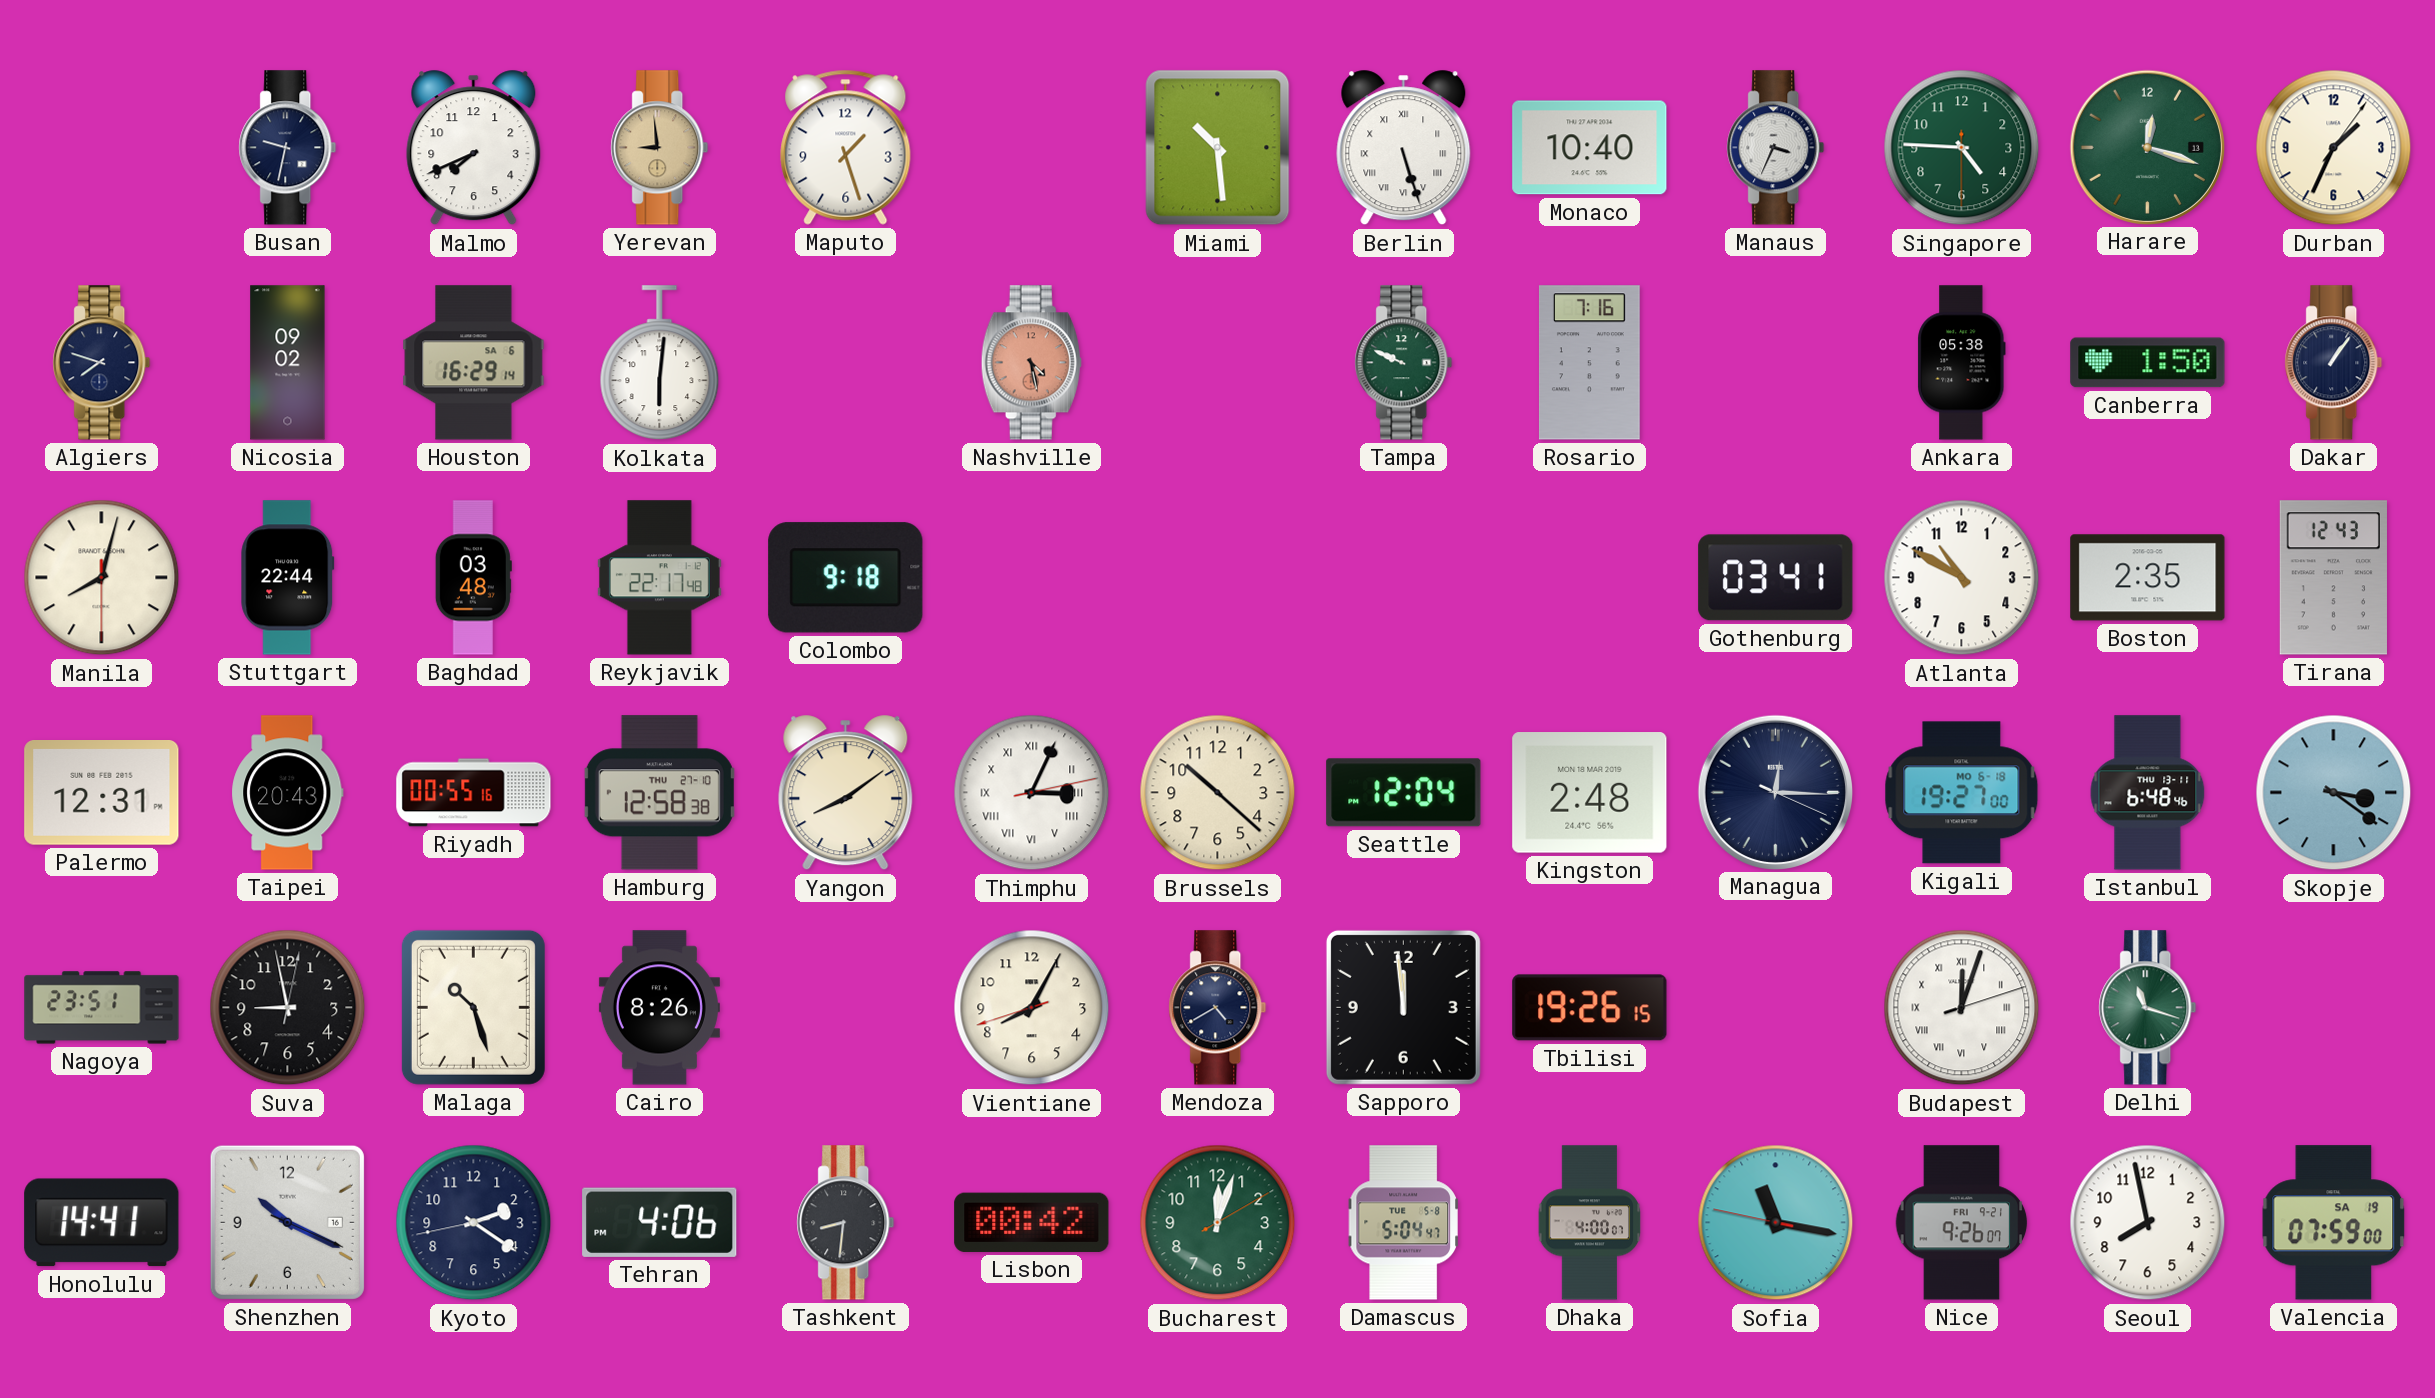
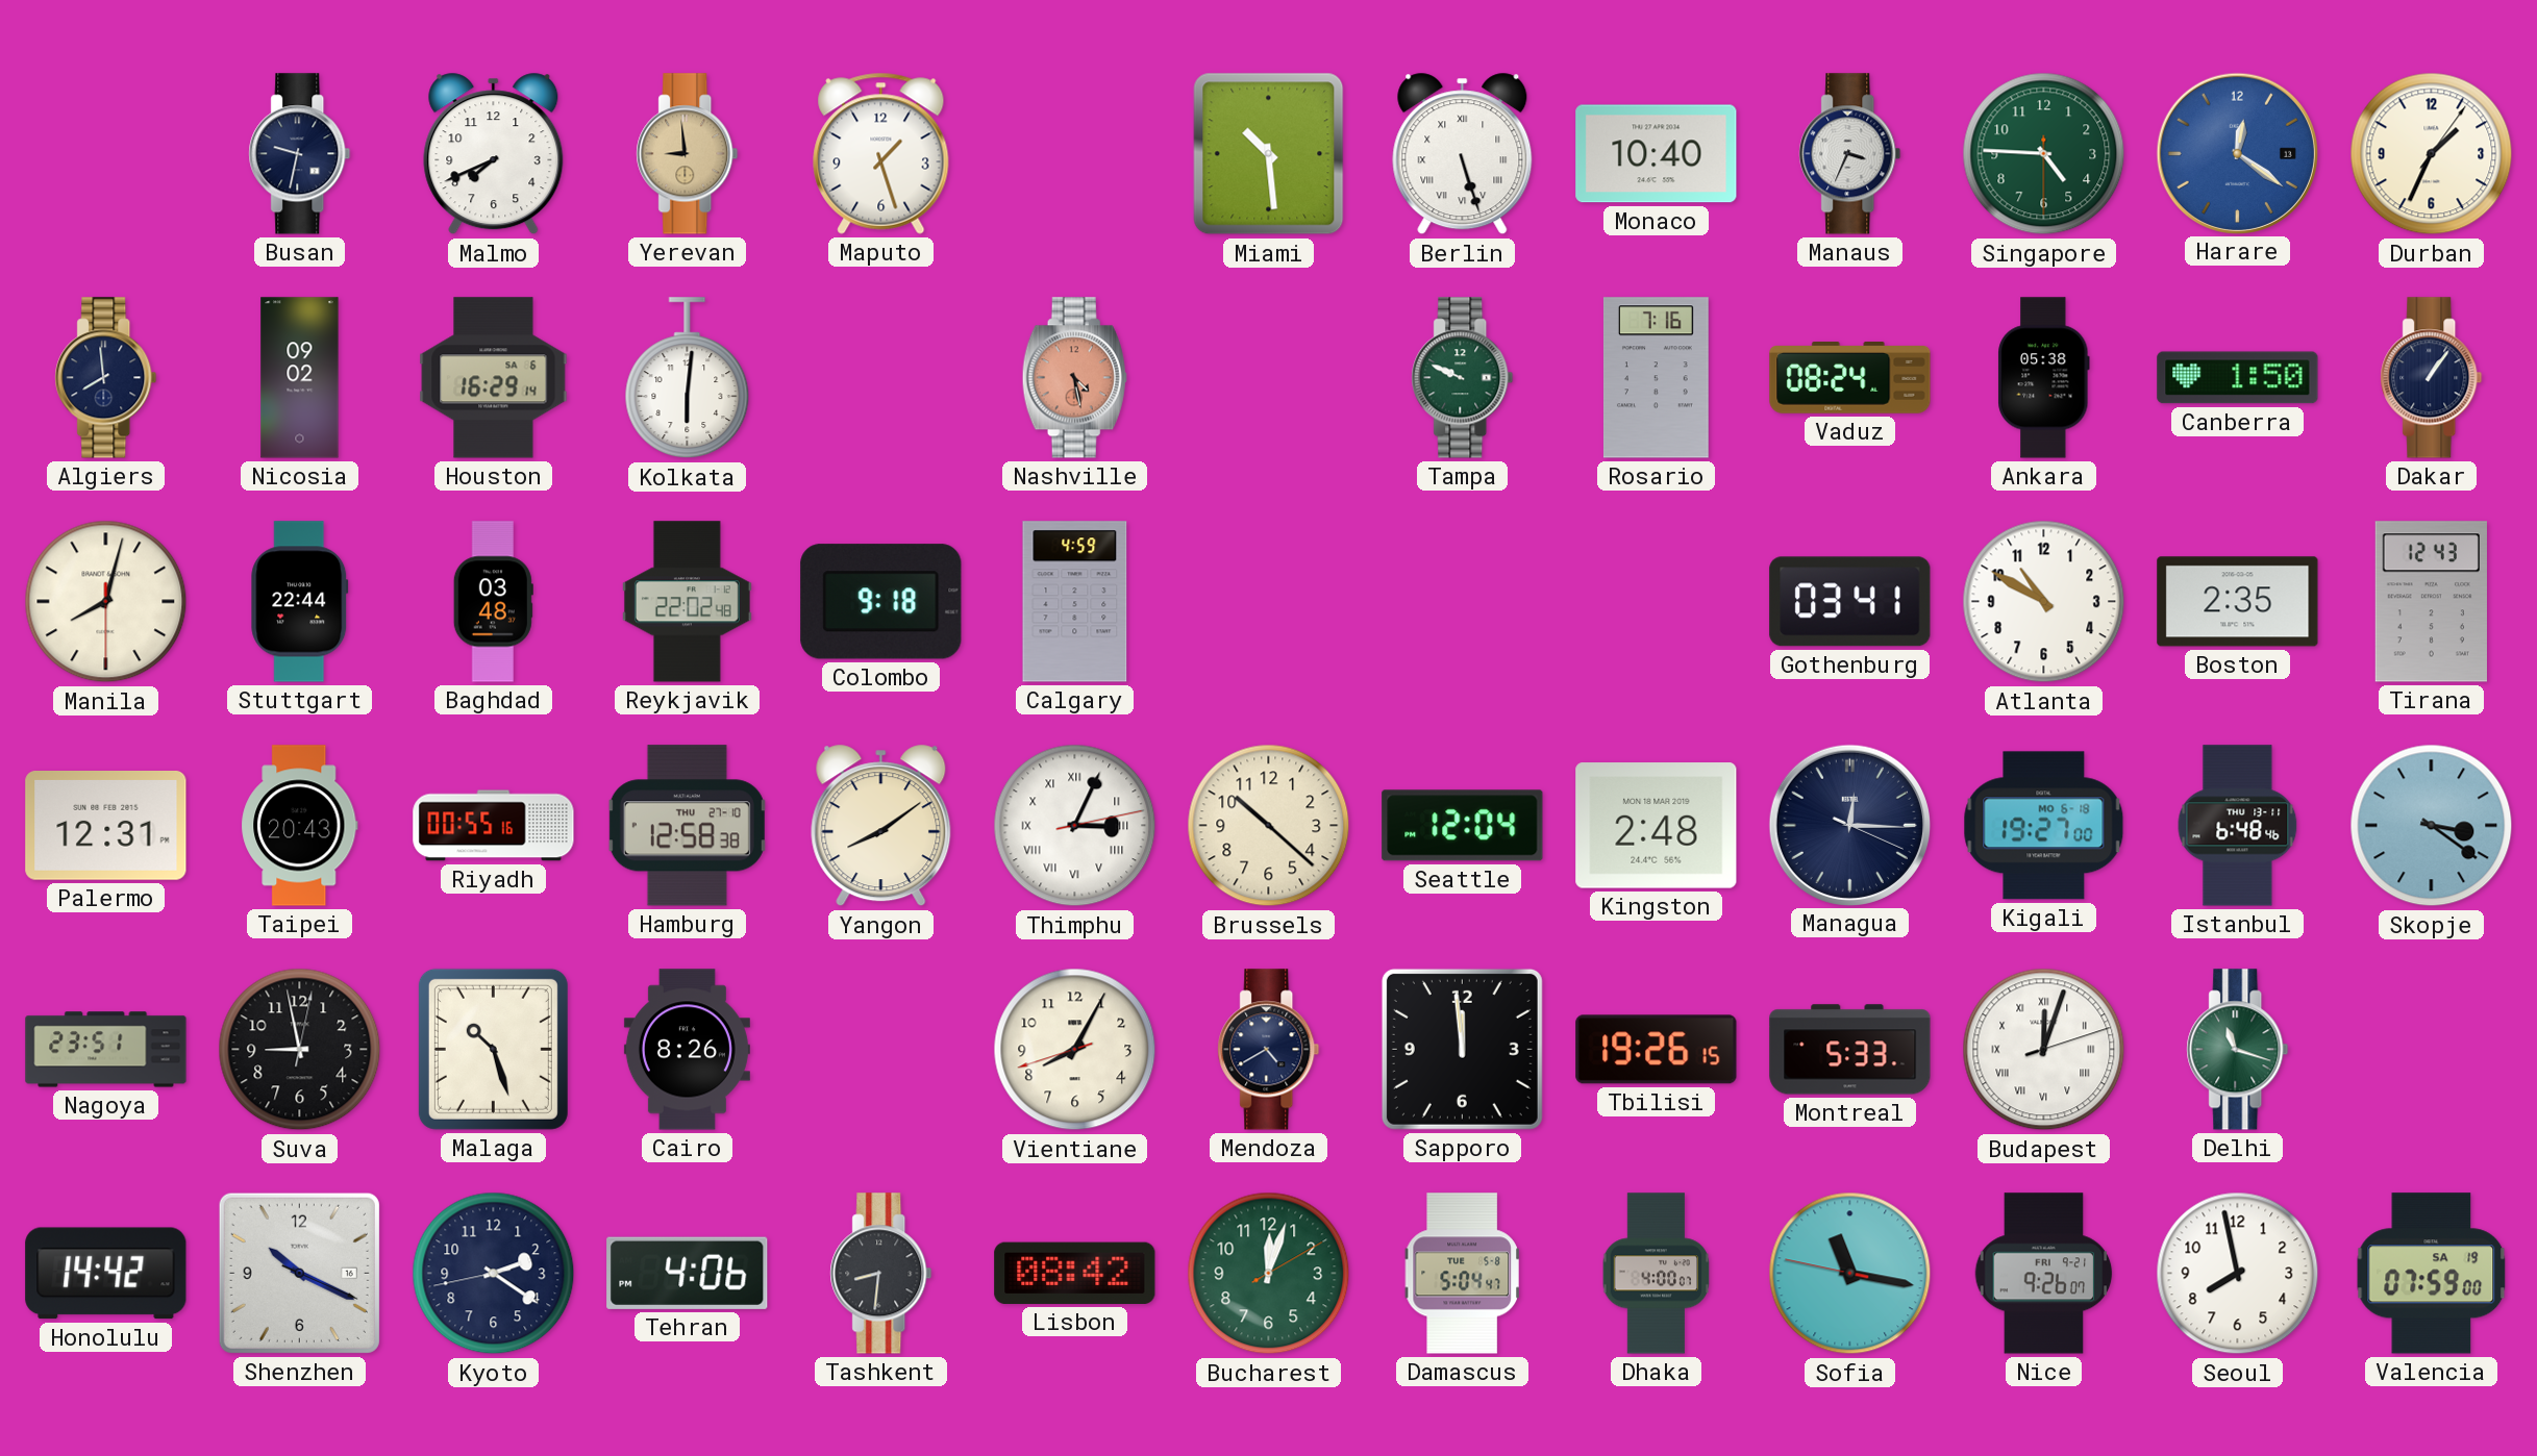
Harare: 12:18 -> 12:21 (2237, 153)
Harare dial: green -> blue (2237, 153)
Algiers: 7:48 -> 7:59 (106, 378)
Vaduz: none -> 08:24 (1850, 378)
Reykjavik: 22:17 -> 22:02 (687, 602)
Calgary: none -> 4:59 (1075, 602)
Montreal: none -> 5:33 (1850, 1050)
Honolulu: 14:41 -> 14:42 (106, 1274)
Lisbon: 00:42 -> 08:42 (1075, 1273)
